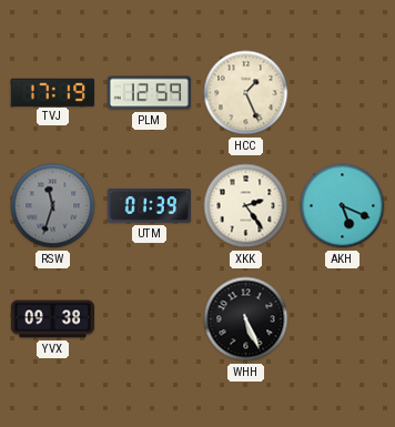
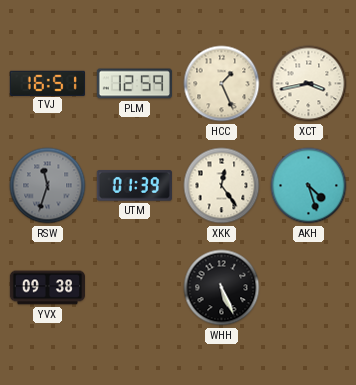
TVJ: 17:19 -> 16:51 (47, 83)
XCT: none -> 3:43 (309, 84)
XKK: 2:24 -> 12:24 (222, 186)
AKH: 5:19 -> 4:27 (309, 186)
